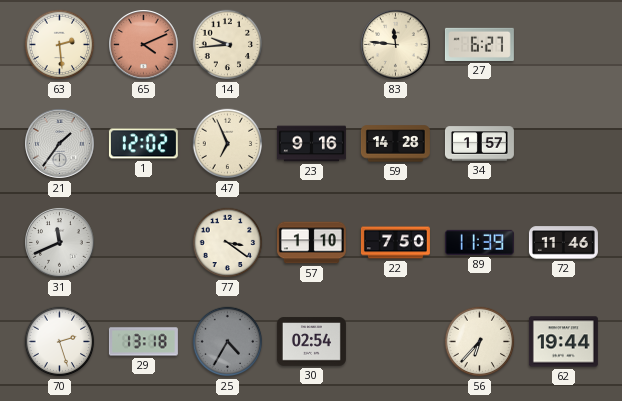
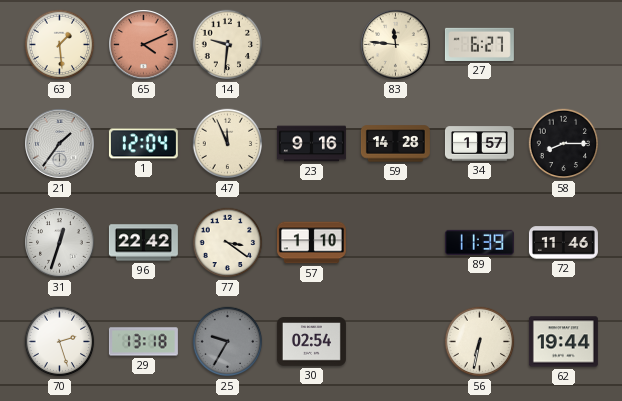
63: 2:29 -> 1:29 (60, 45)
14: 9:44 -> 9:31 (228, 45)
1: 12:02 -> 12:04 (143, 144)
47: 6:56 -> 11:56 (228, 144)
58: none -> 8:15 (564, 144)
31: 11:41 -> 12:33 (60, 243)
96: none -> 22:42 (143, 243)
22: 7:50 -> none (395, 243)
25: 4:35 -> 9:35 (228, 342)
56: 6:37 -> 6:32 (480, 342)
